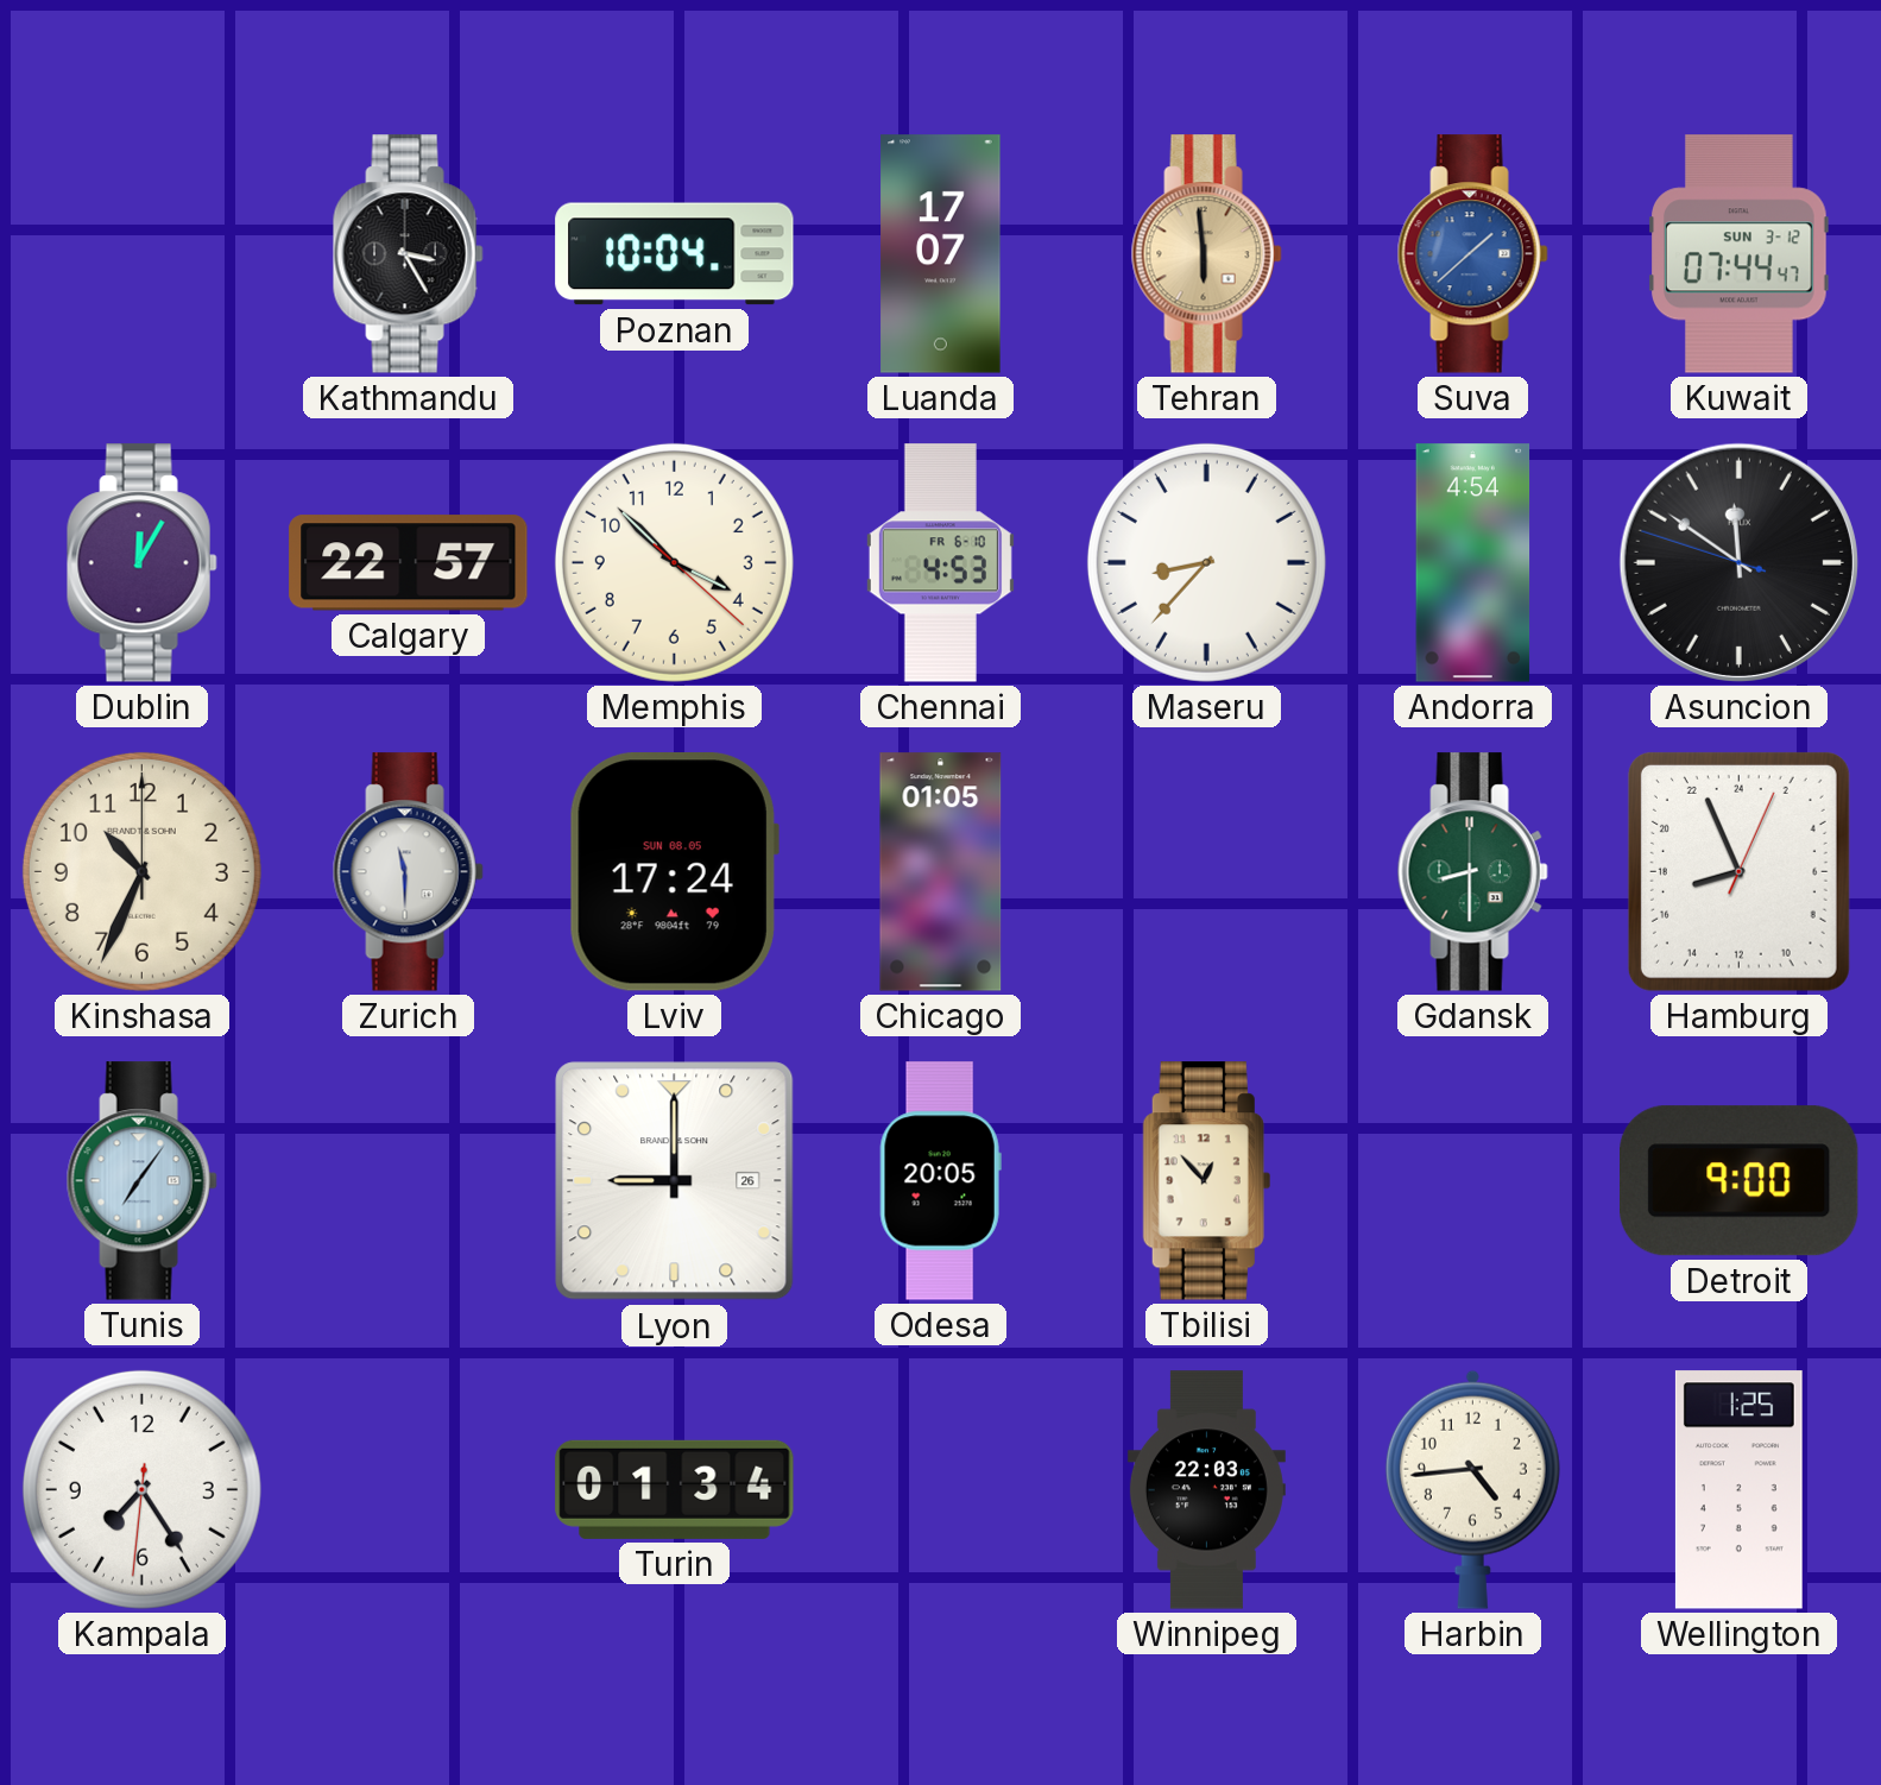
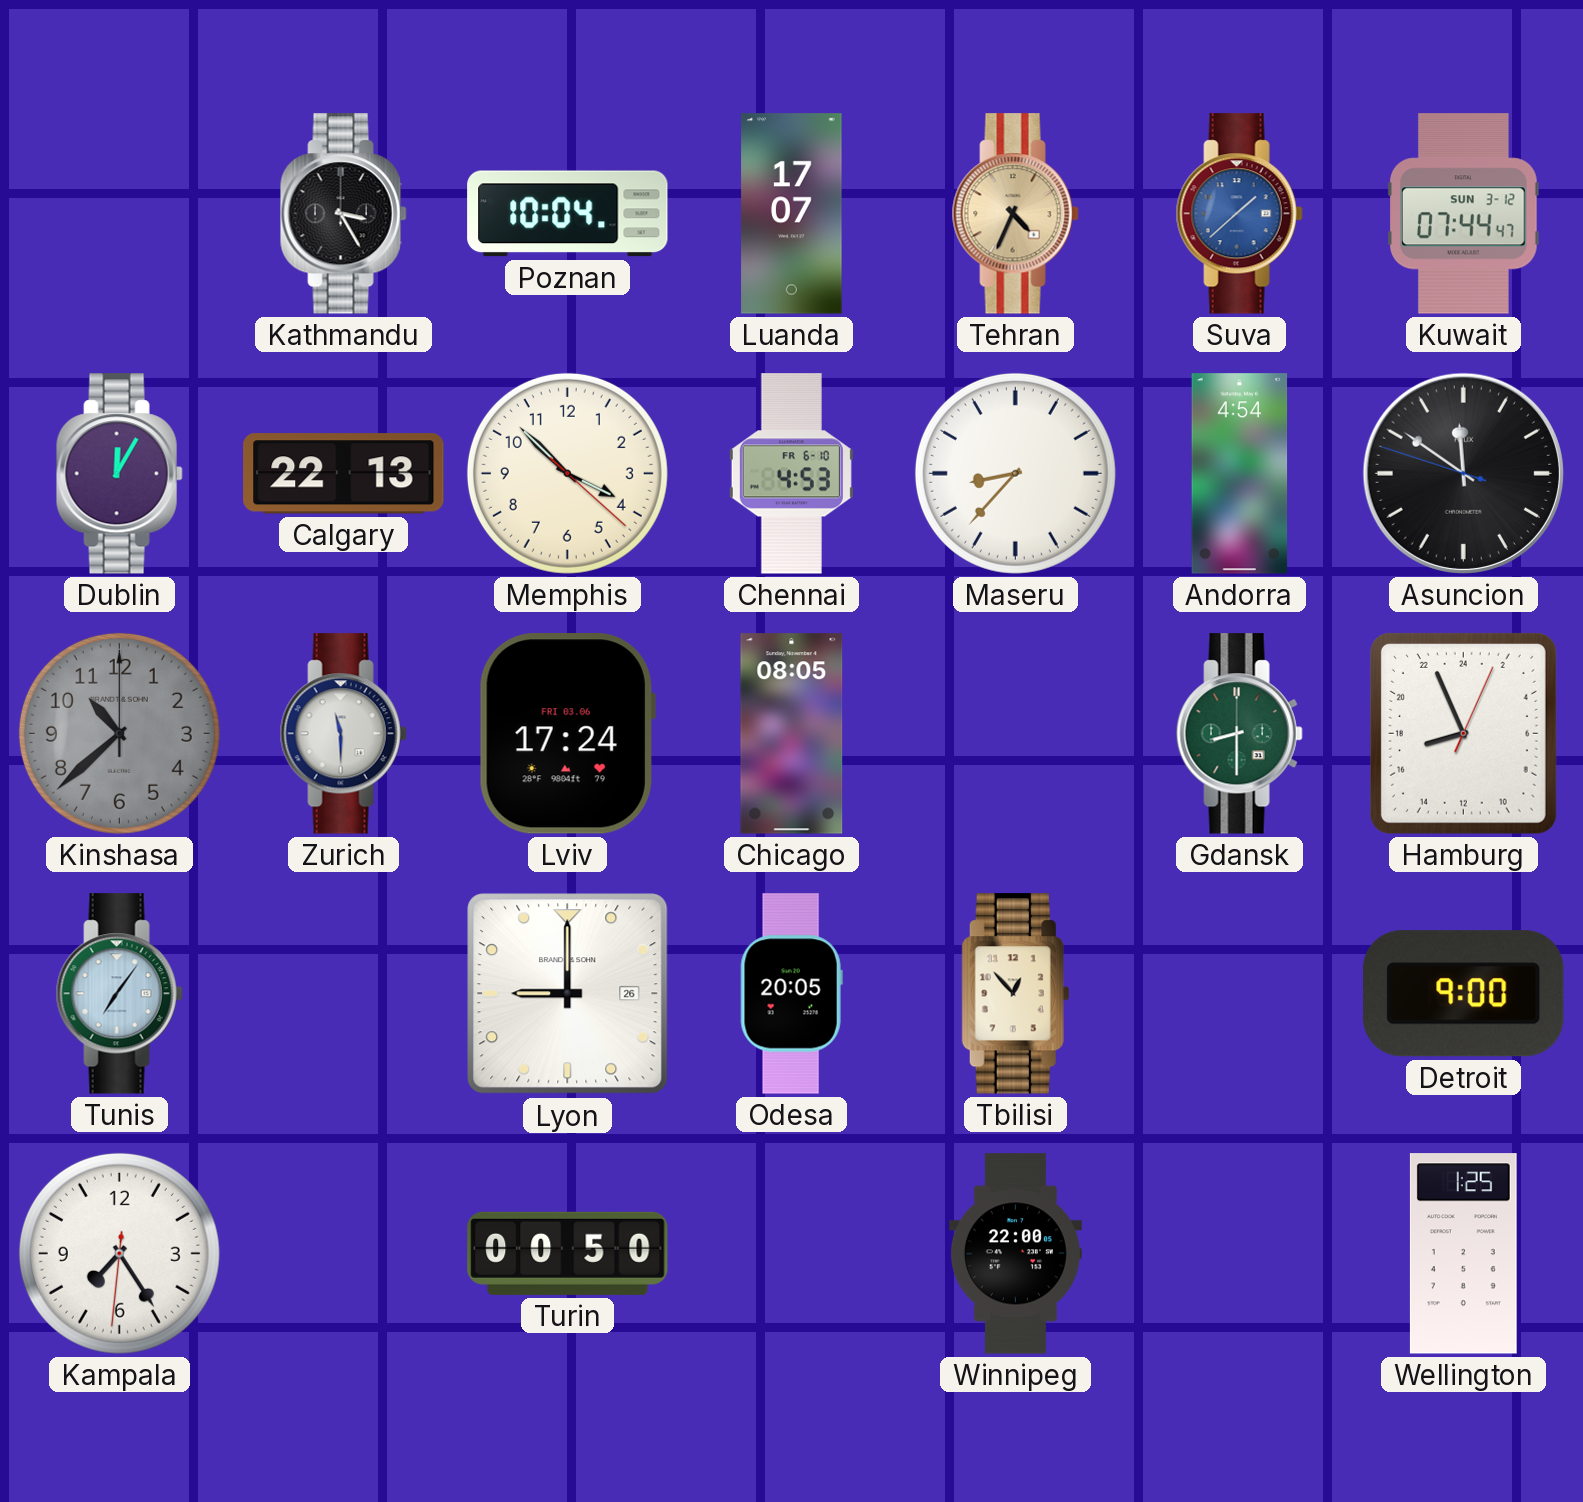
Tehran: 5:59 -> 4:34 (1015, 214)
Calgary: 22:57 -> 22:13 (344, 474)
Kinshasa: 10:34 -> 10:38 (119, 733)
Kinshasa dial: cream -> grey (119, 733)
Lviv date: SUN 08.05 -> FRI 03.06 (567, 734)
Chicago: 01:05 -> 08:05 (792, 734)
Turin: 01:34 -> 00:50 (568, 1253)
Winnipeg: 22:03 -> 22:00 (1015, 1254)
Harbin: 4:44 -> none (1472, 1489)
